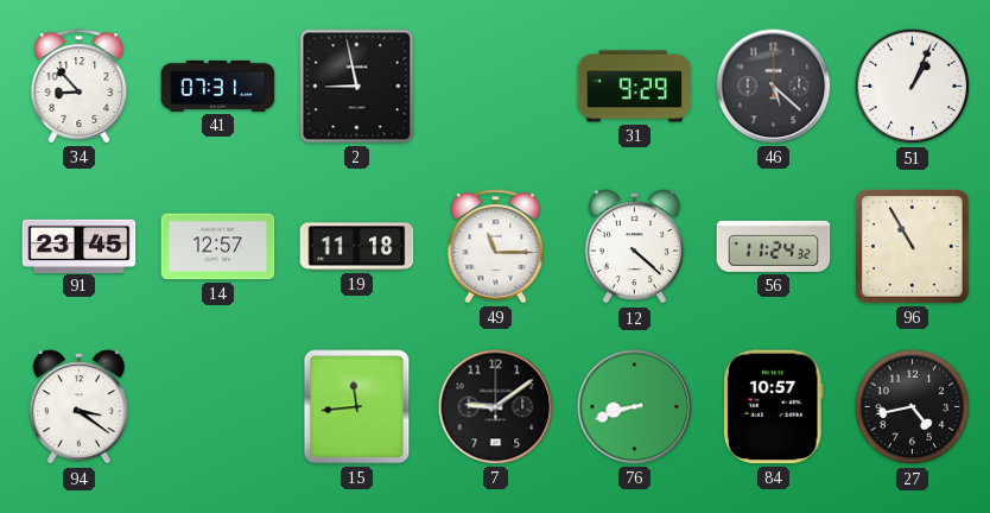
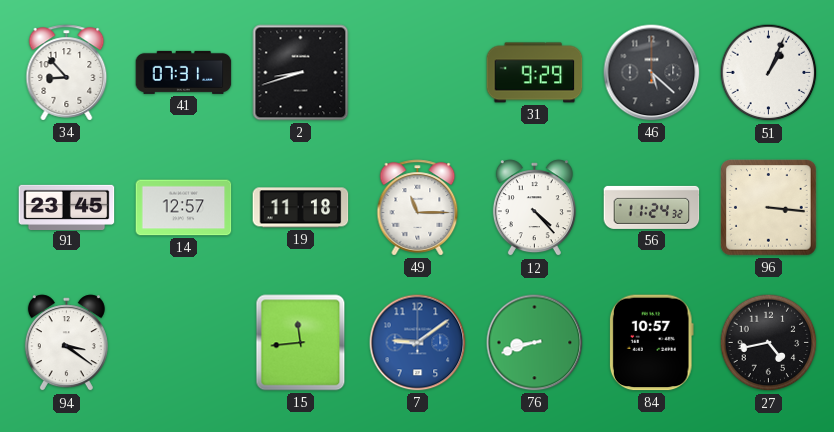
2: 8:58 -> 8:42 (301, 73)
12: 4:22 -> 4:23 (534, 208)
96: 10:55 -> 3:16 (769, 208)
7 dial: black -> blue (418, 343)
